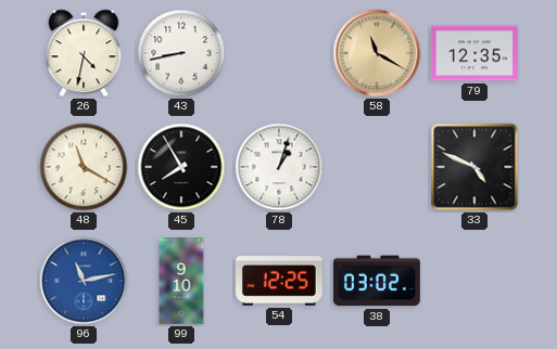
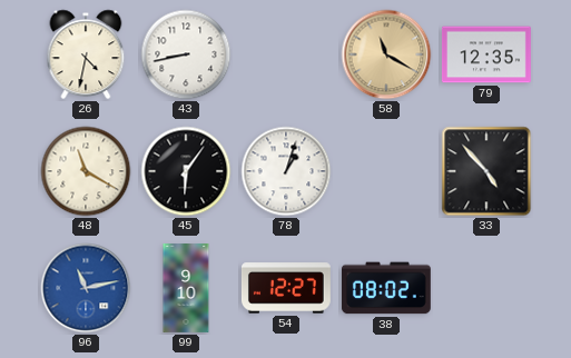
45: 7:55 -> 6:06 (186, 171)
33: 4:49 -> 4:53 (486, 171)
54: 12:25 -> 12:27 (286, 288)
38: 03:02 -> 08:02 (386, 288)
